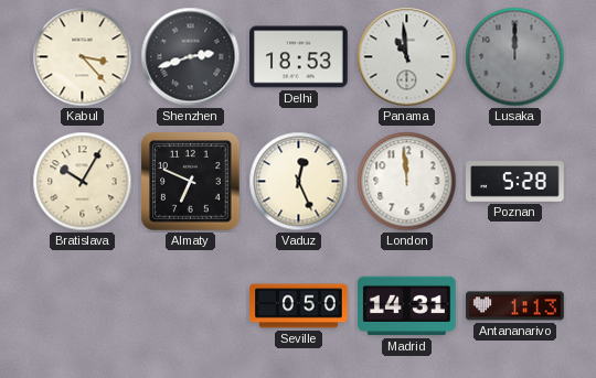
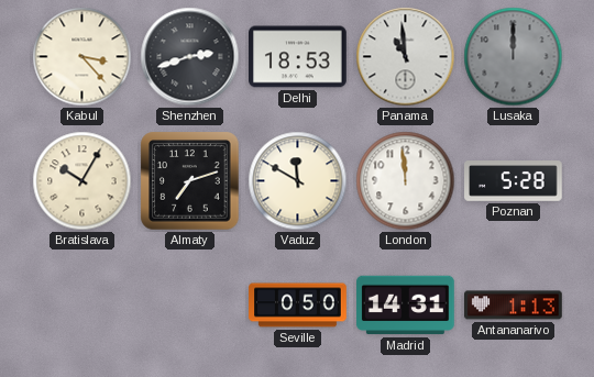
Almaty: 6:49 -> 7:12 (190, 181)
Vaduz: 12:26 -> 11:50 (298, 181)
